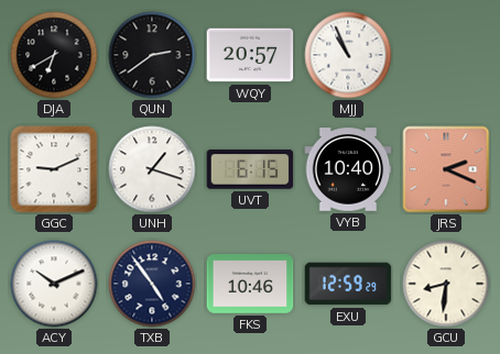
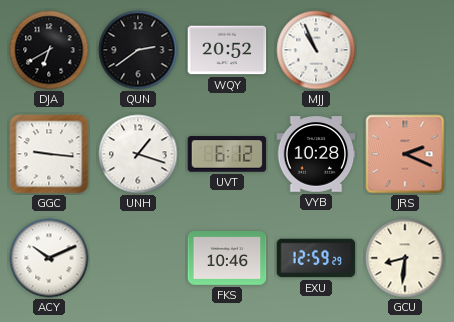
WQY: 20:57 -> 20:52 (227, 50)
GGC: 9:11 -> 9:16 (49, 154)
UVT: 6:15 -> 6:12 (227, 154)
VYB: 10:40 -> 10:28 (316, 154)
TXB: 4:54 -> none (152, 284)
